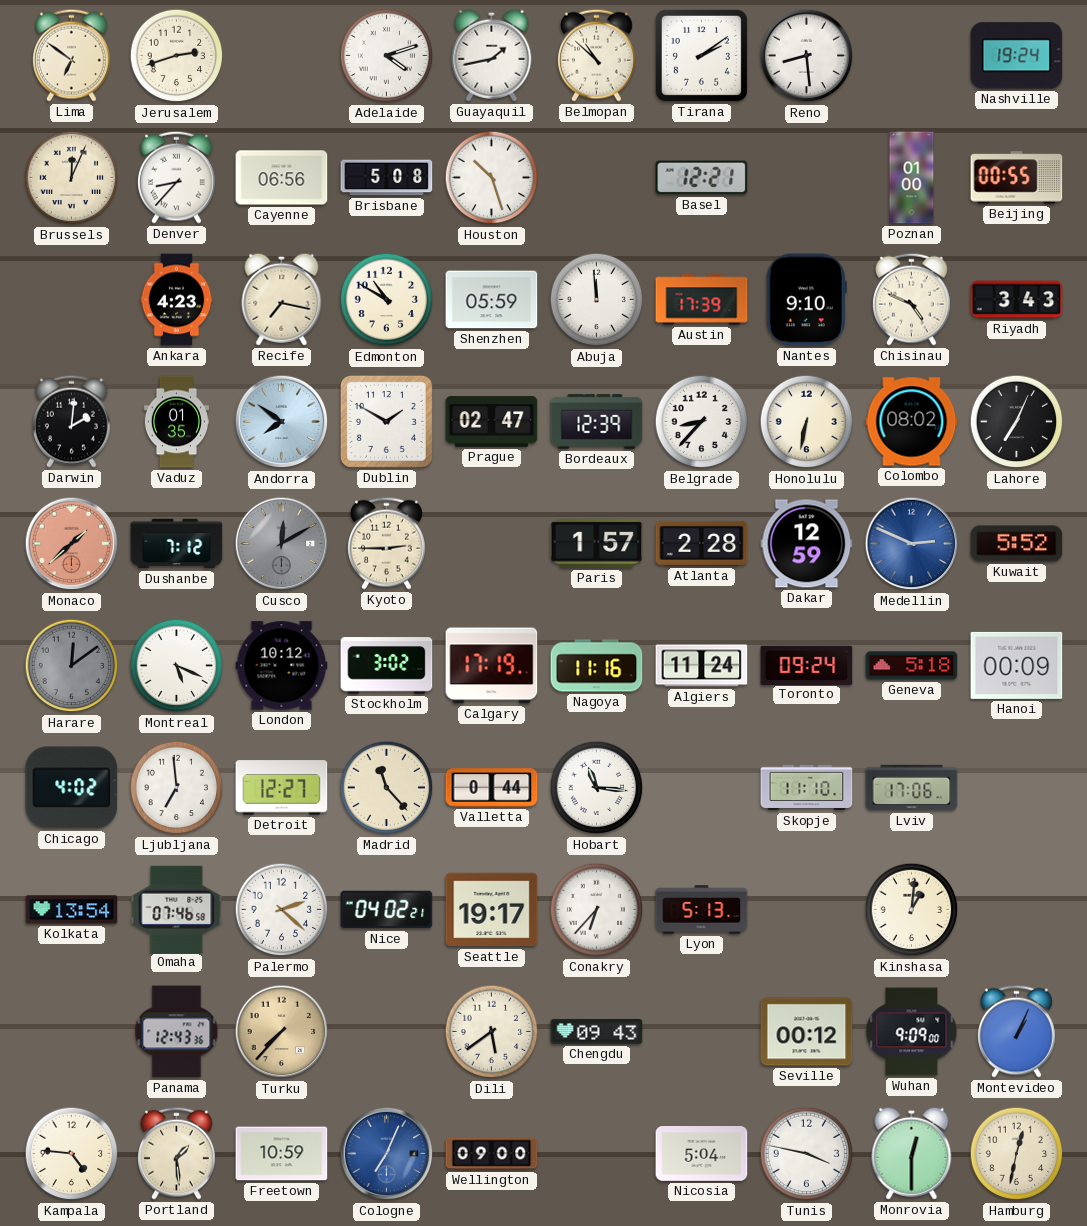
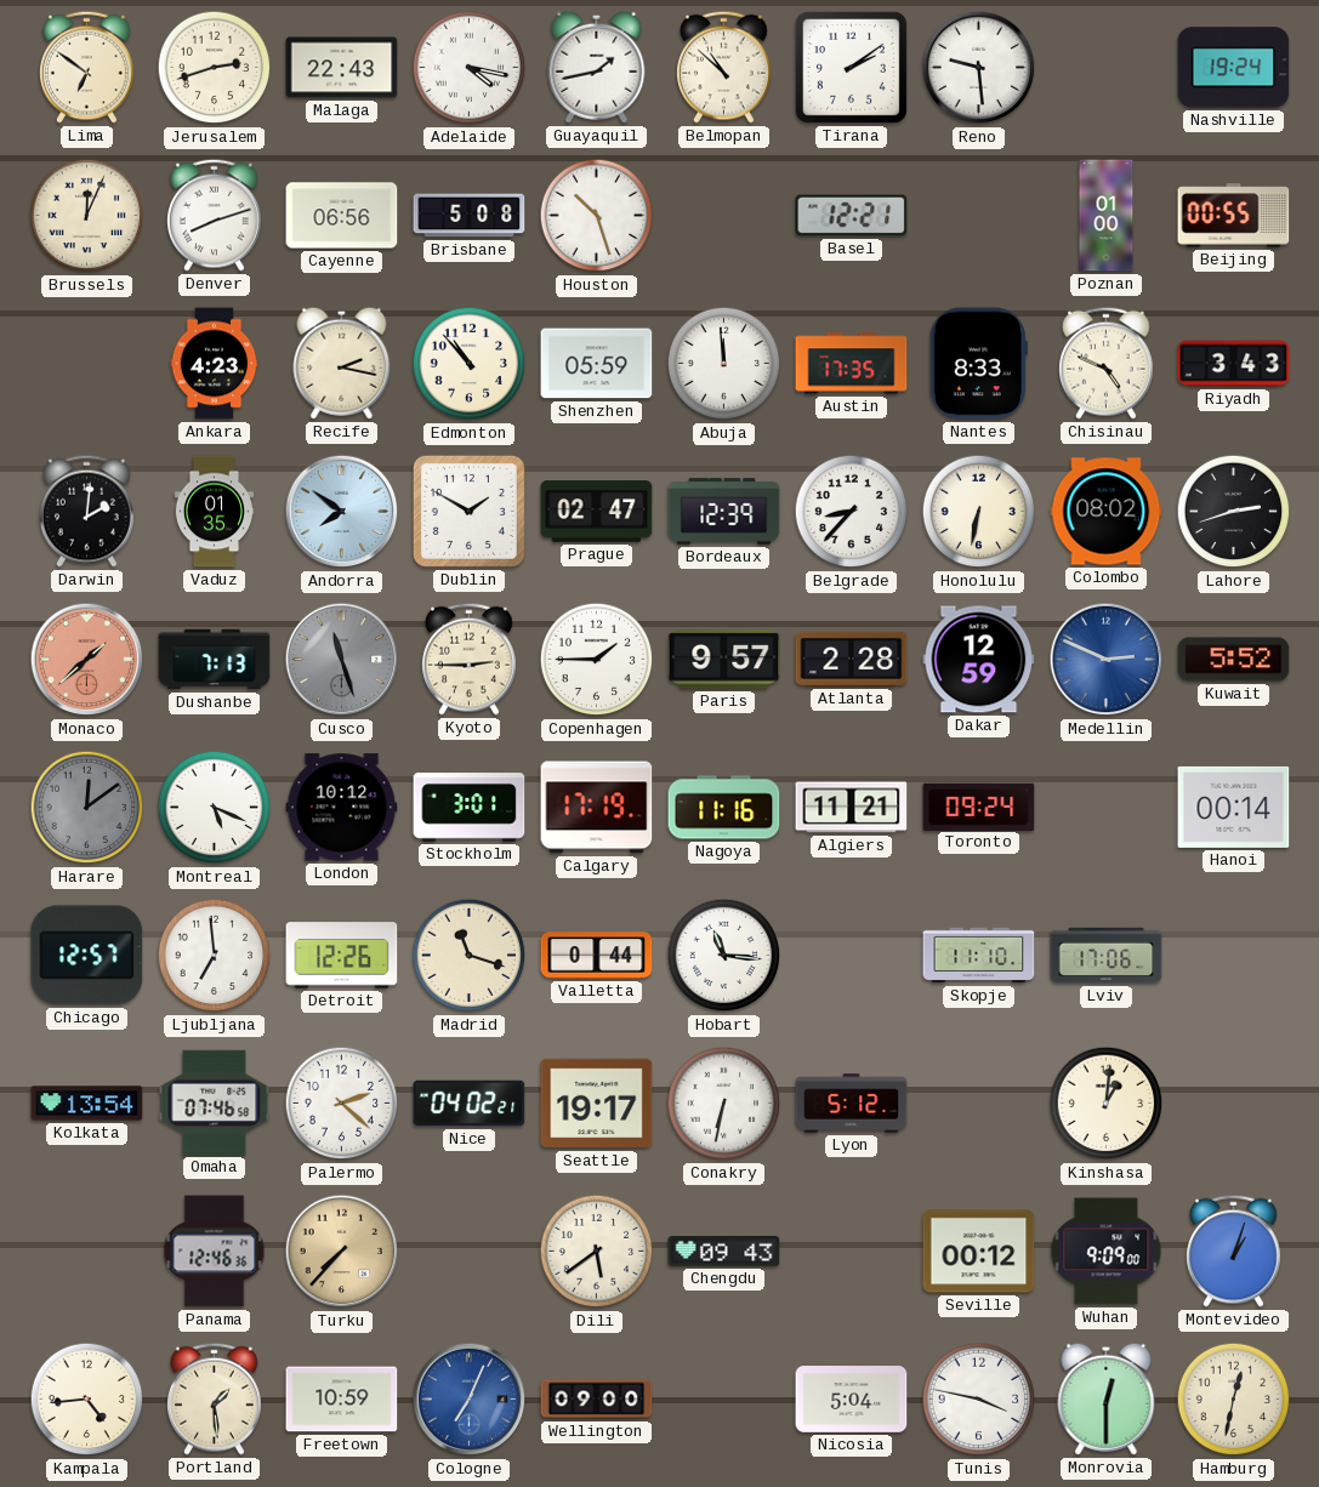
Malaga: none -> 22:43 (342, 68)
Adelaide: 4:12 -> 4:17 (470, 68)
Reno: 8:29 -> 9:29 (979, 68)
Denver: 8:37 -> 8:12 (215, 215)
Recife: 7:17 -> 2:17 (342, 363)
Edmonton: 10:50 -> 10:53 (470, 364)
Austin: 17:39 -> 17:35 (852, 364)
Nantes: 9:10 -> 8:33 (978, 364)
Lahore: 7:04 -> 2:42 (1234, 512)
Dushanbe: 7:12 -> 7:13 (215, 660)
Cusco: 12:10 -> 11:27 (342, 660)
Copenhagen: none -> 1:45 (597, 660)
Paris: 1:57 -> 9:57 (724, 660)
Stockholm: 3:02 -> 3:01 (470, 808)
Algiers: 11:24 -> 11:21 (852, 808)
Geneva: 5:18 -> none (912, 666)
Hanoi: 00:09 -> 00:14 (1234, 807)
Chicago: 4:02 -> 12:57 (87, 956)
Detroit: 12:27 -> 12:26 (342, 956)
Madrid: 11:23 -> 11:18 (470, 956)
Conakry: 6:37 -> 6:32 (724, 1104)
Lyon: 5:13 -> 5:12 (852, 1104)
Panama: 12:43 -> 12:46 (215, 1252)
Montevideo: 1:04 -> 1:03 (1234, 1250)
Kampala: 4:46 -> 4:44 (87, 1400)
